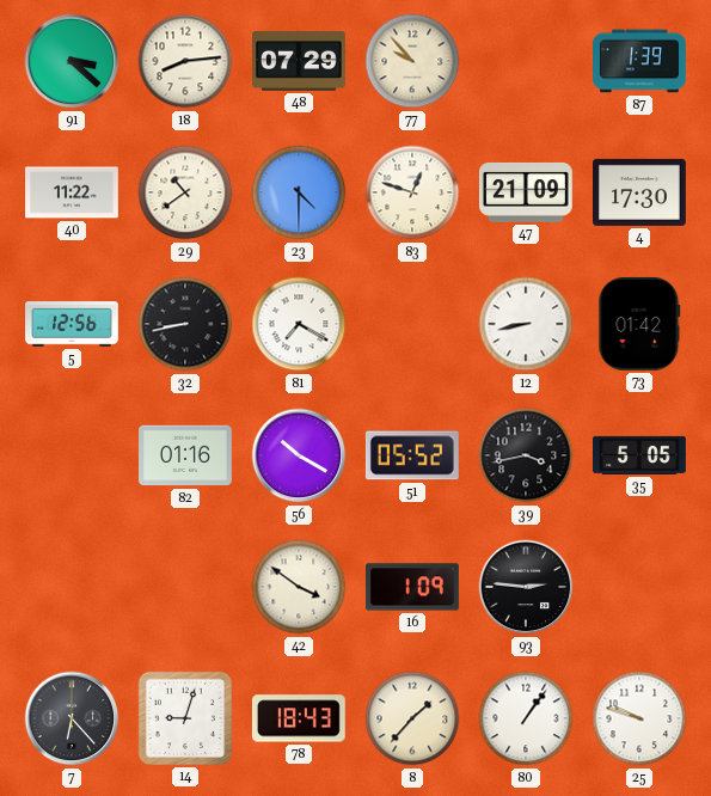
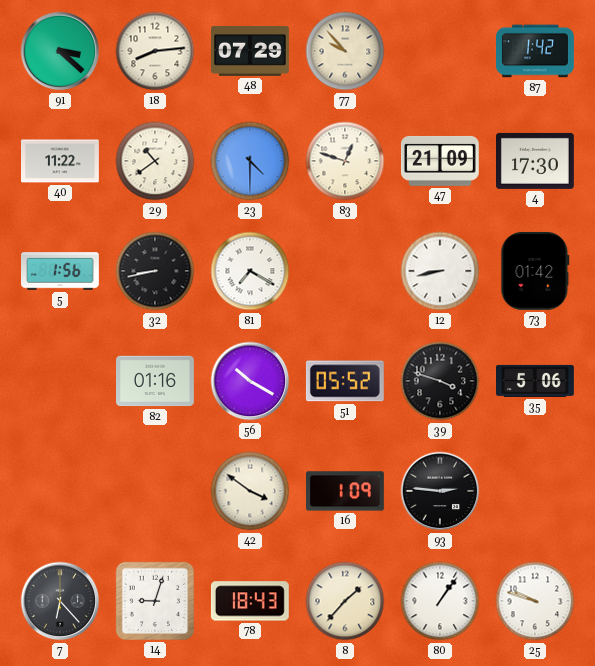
87: 1:39 -> 1:42 (536, 51)
5: 12:56 -> 1:56 (61, 271)
39: 3:43 -> 3:48 (440, 381)
35: 5:05 -> 5:06 (536, 381)
